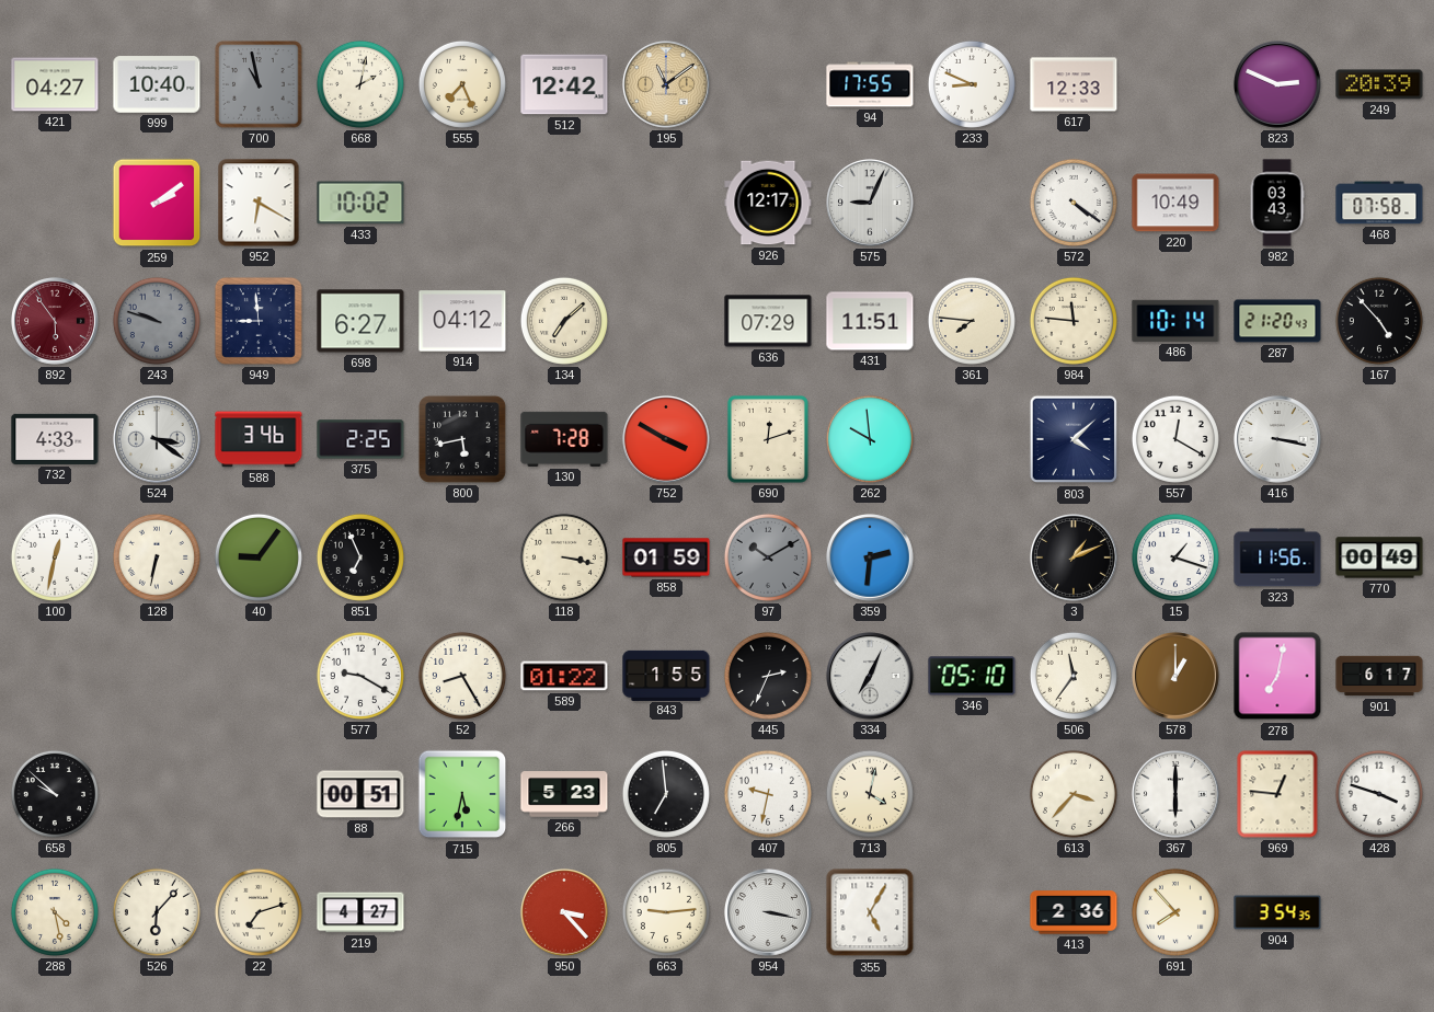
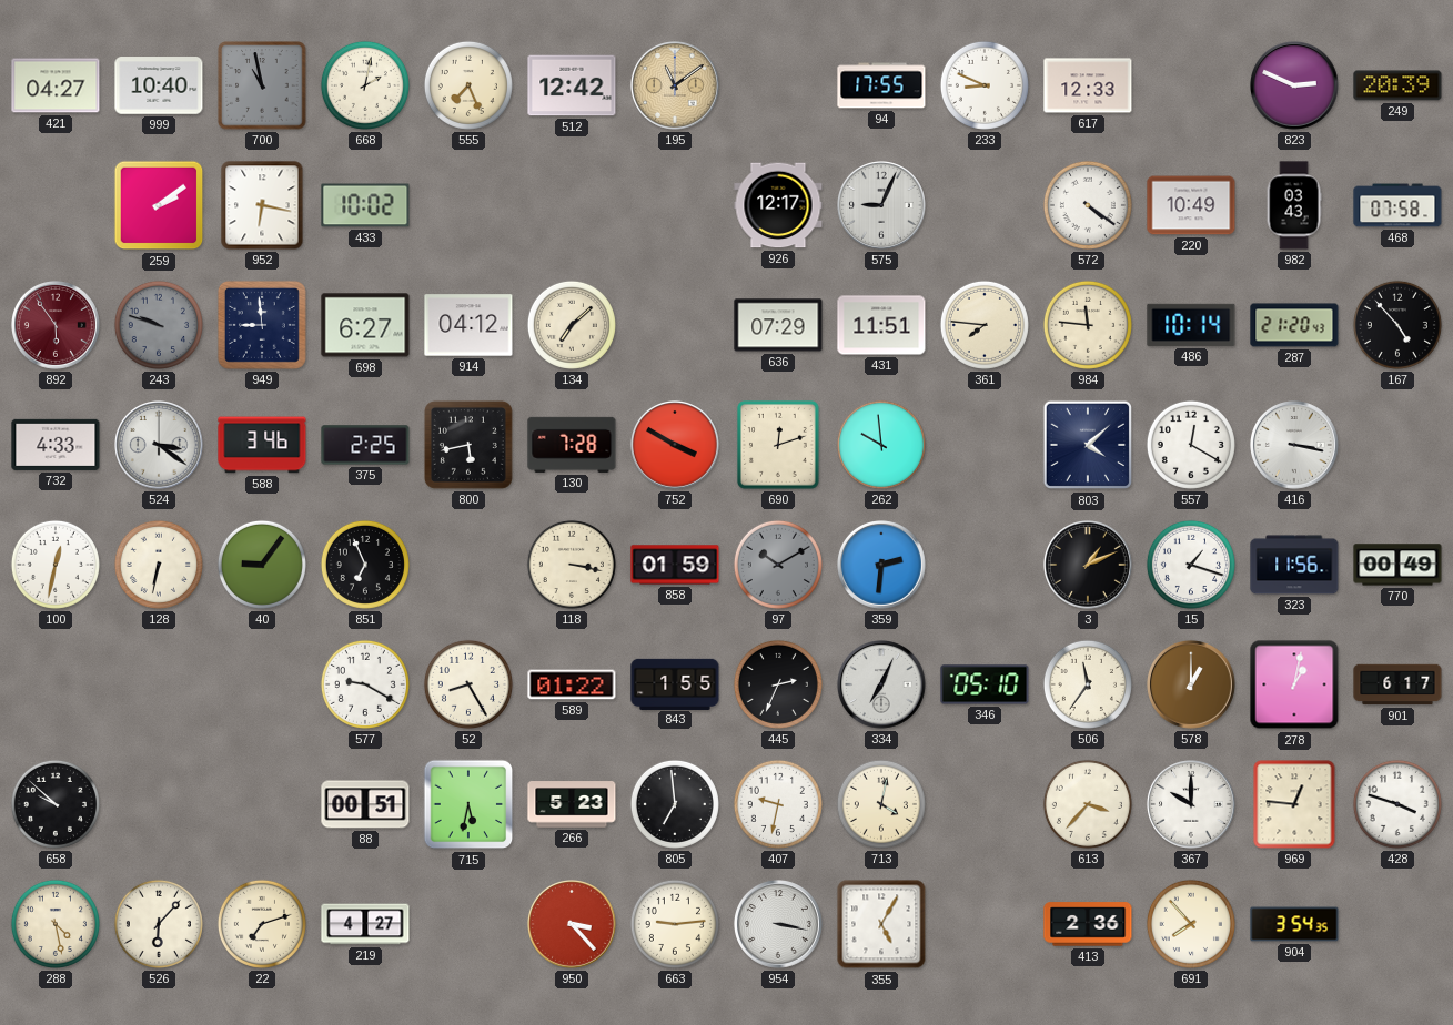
952: 6:20 -> 6:17 (262, 205)
278: 7:02 -> 1:02 (1294, 684)
367: 6:00 -> 10:00 (1192, 805)
